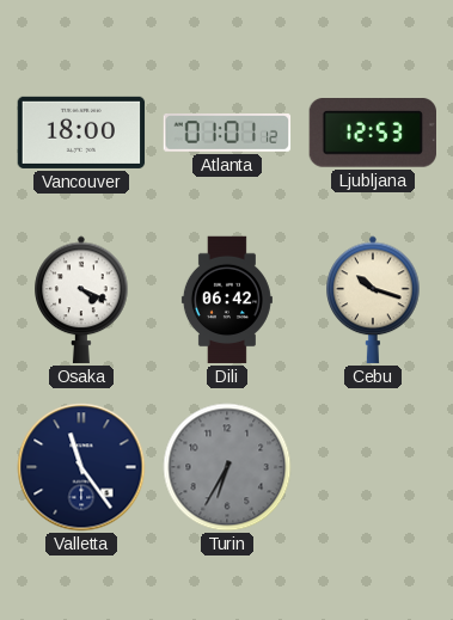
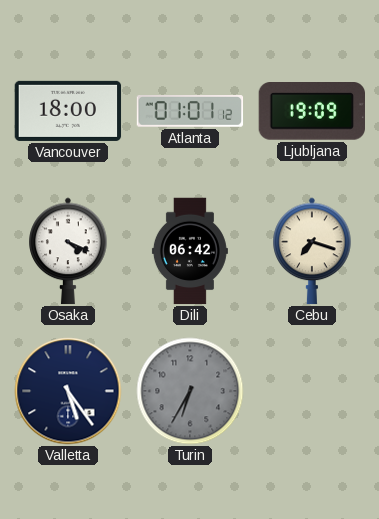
Ljubljana: 12:53 -> 19:09 (311, 111)
Cebu: 10:18 -> 7:18 (312, 251)
Valletta: 11:24 -> 5:24 (68, 391)
